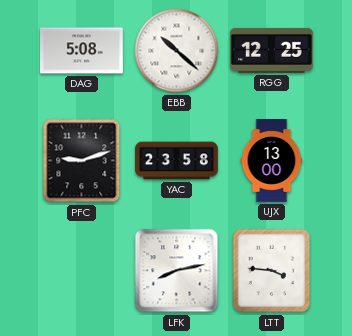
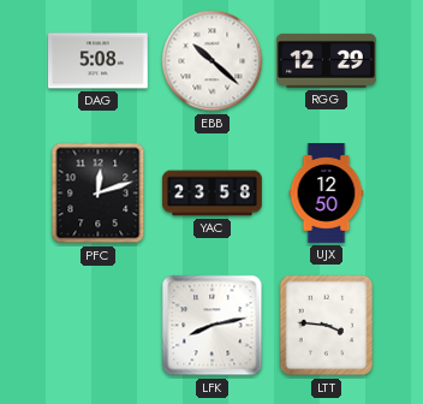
RGG: 12:25 -> 12:29 (327, 60)
PFC: 9:12 -> 12:12 (99, 194)
UJX: 13:00 -> 12:50 (327, 194)
